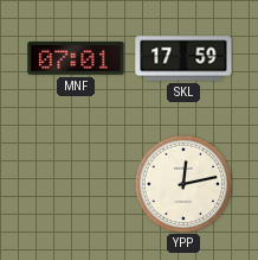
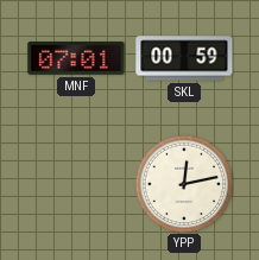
SKL: 17:59 -> 00:59 (184, 58)
